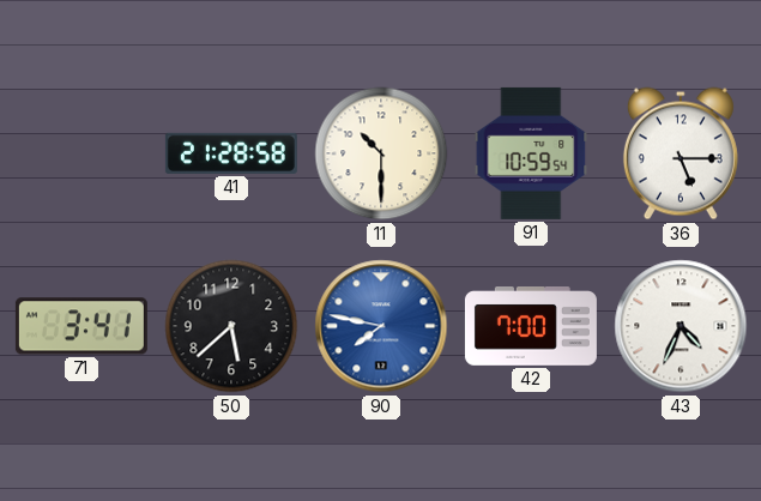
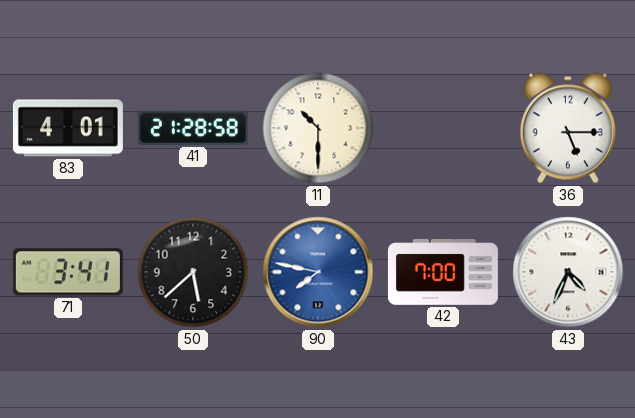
83: none -> 4:01 (68, 128)
91: 10:59 -> none (531, 153)
